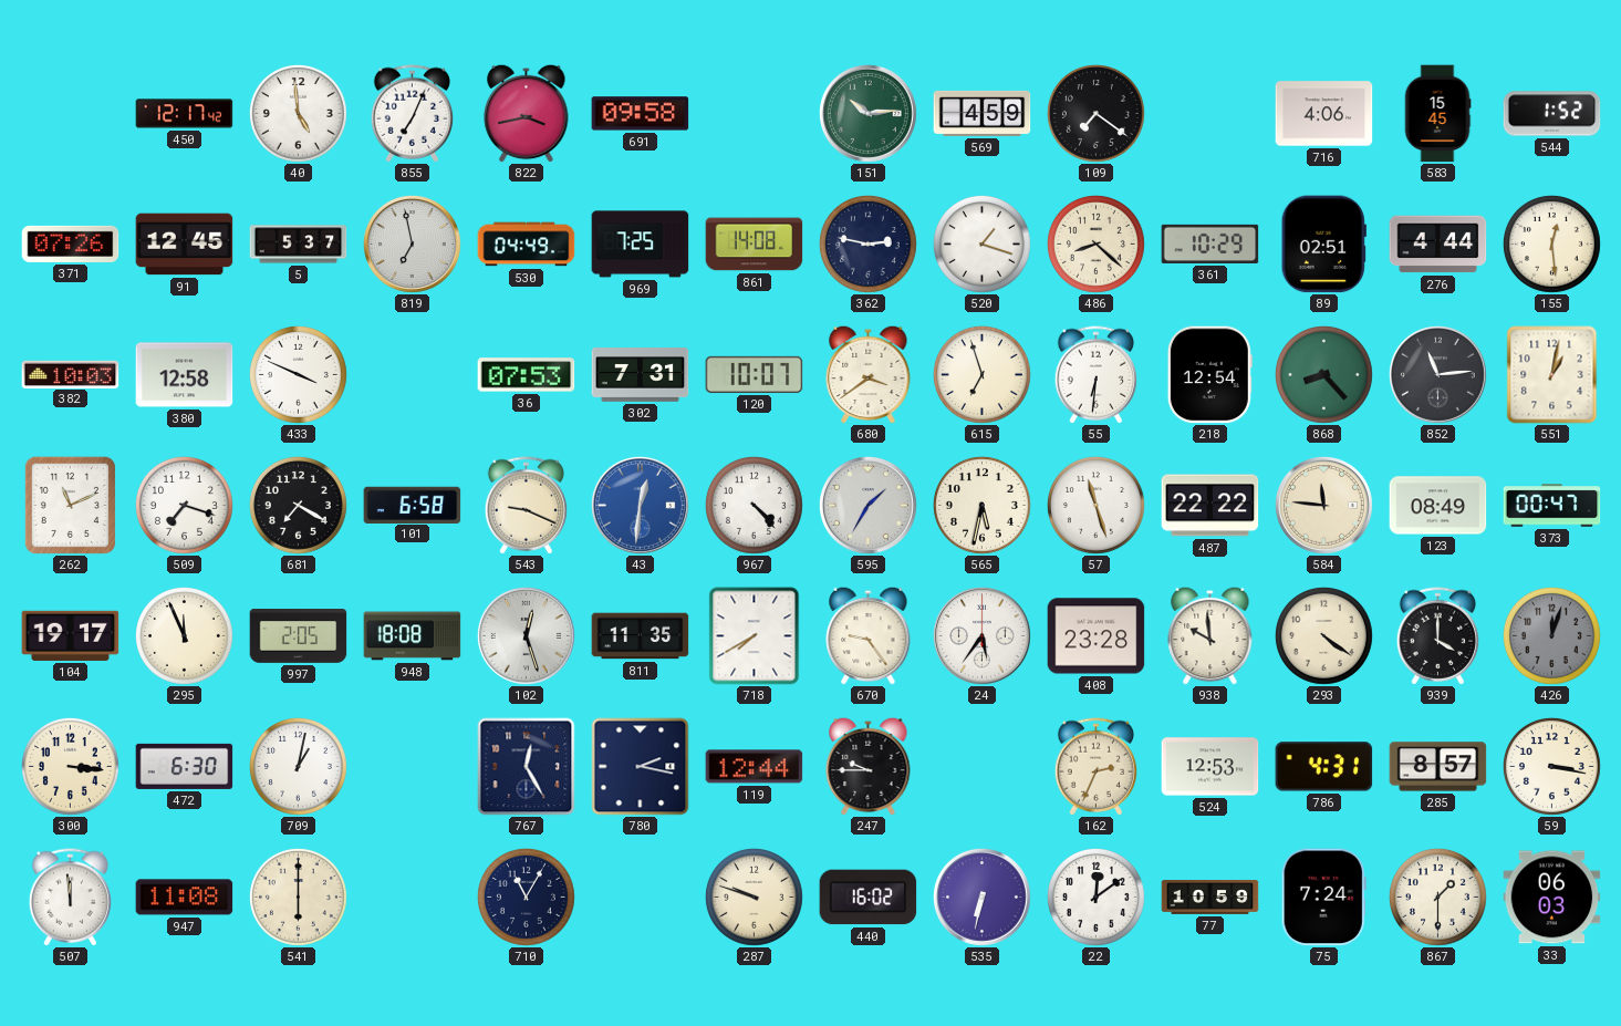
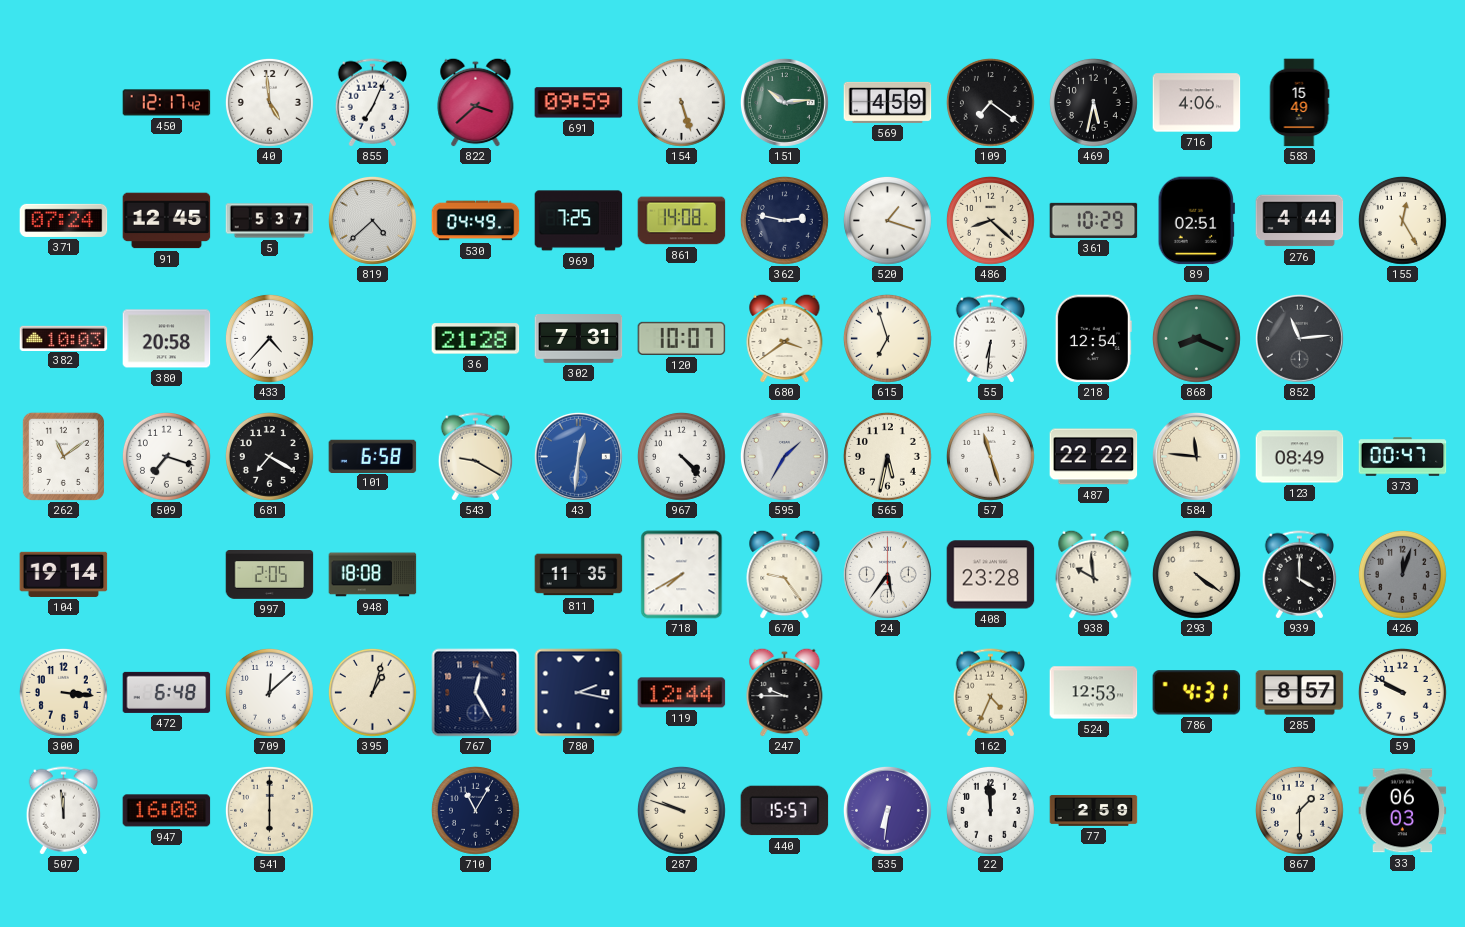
822: 3:43 -> 3:38 (476, 102)
691: 09:58 -> 09:59 (579, 103)
154: none -> 5:27 (681, 102)
469: none -> 5:32 (1093, 102)
583: 15:45 -> 15:49 (1299, 103)
544: 1:52 -> none (1552, 114)
371: 07:26 -> 07:24 (64, 220)
819: 6:58 -> 4:38 (373, 221)
155: 12:29 -> 12:25 (1402, 220)
380: 12:58 -> 20:58 (167, 339)
433: 3:49 -> 4:37 (269, 338)
36: 07:53 -> 21:28 (476, 339)
868: 8:23 -> 8:19 (1196, 338)
551: 1:02 -> none (1552, 375)
262: 11:11 -> 11:09 (63, 456)
543: 9:19 -> 9:20 (475, 457)
104: 19:17 -> 19:14 (64, 574)
295: 11:56 -> none (184, 635)
102: 12:27 -> none (527, 636)
472: 6:30 -> 6:48 (167, 692)
709: 1:02 -> 12:08 (269, 692)
395: none -> 1:03 (372, 692)
162: 2:34 -> 4:34 (990, 693)
59: 3:17 -> 9:50 (1402, 692)
947: 11:08 -> 16:08 (167, 811)
440: 16:02 -> 15:57 (785, 811)
535: 6:32 -> 6:31 (888, 811)
22: 12:09 -> 11:59 (990, 810)
77: 10:59 -> 2:59 (1094, 811)
75: 7:24 -> none (1323, 898)
